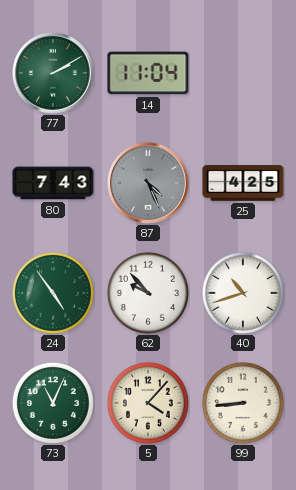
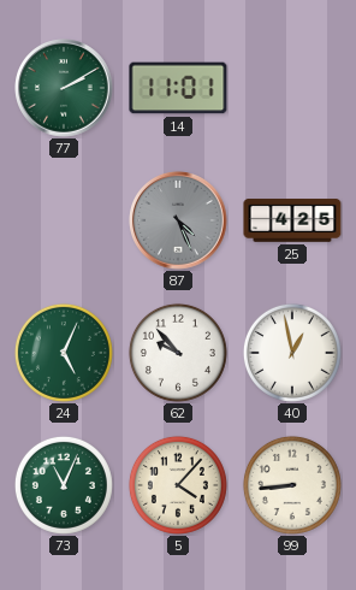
14: 11:04 -> 11:01 (178, 88)
80: 7:43 -> none (53, 183)
24: 4:54 -> 5:04 (64, 353)
40: 10:42 -> 12:58 (292, 353)
